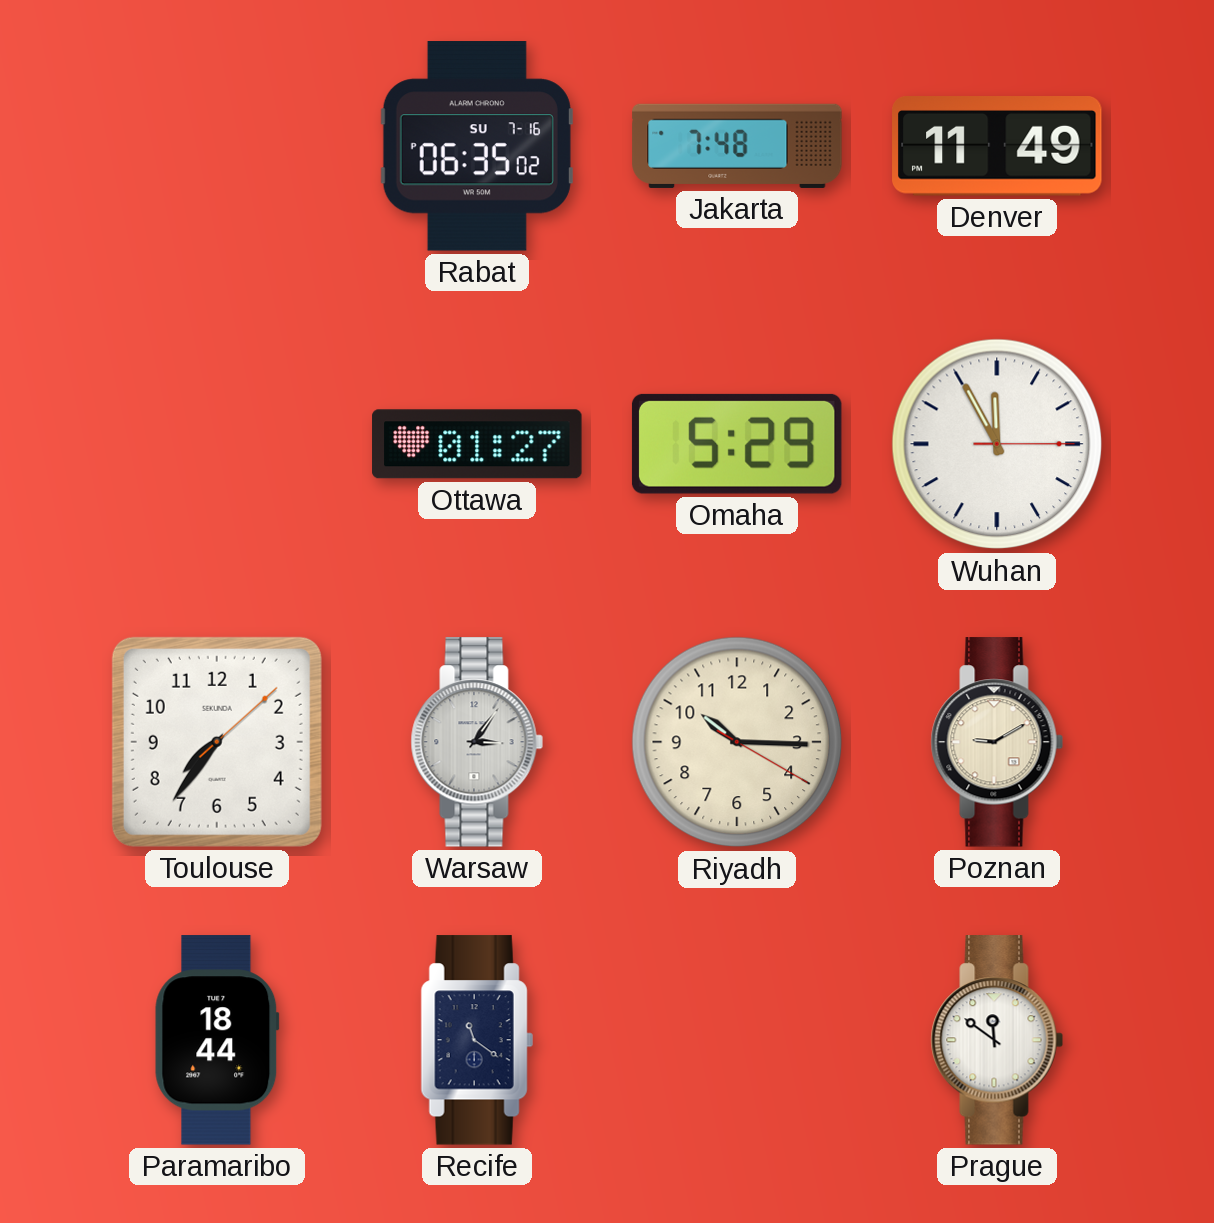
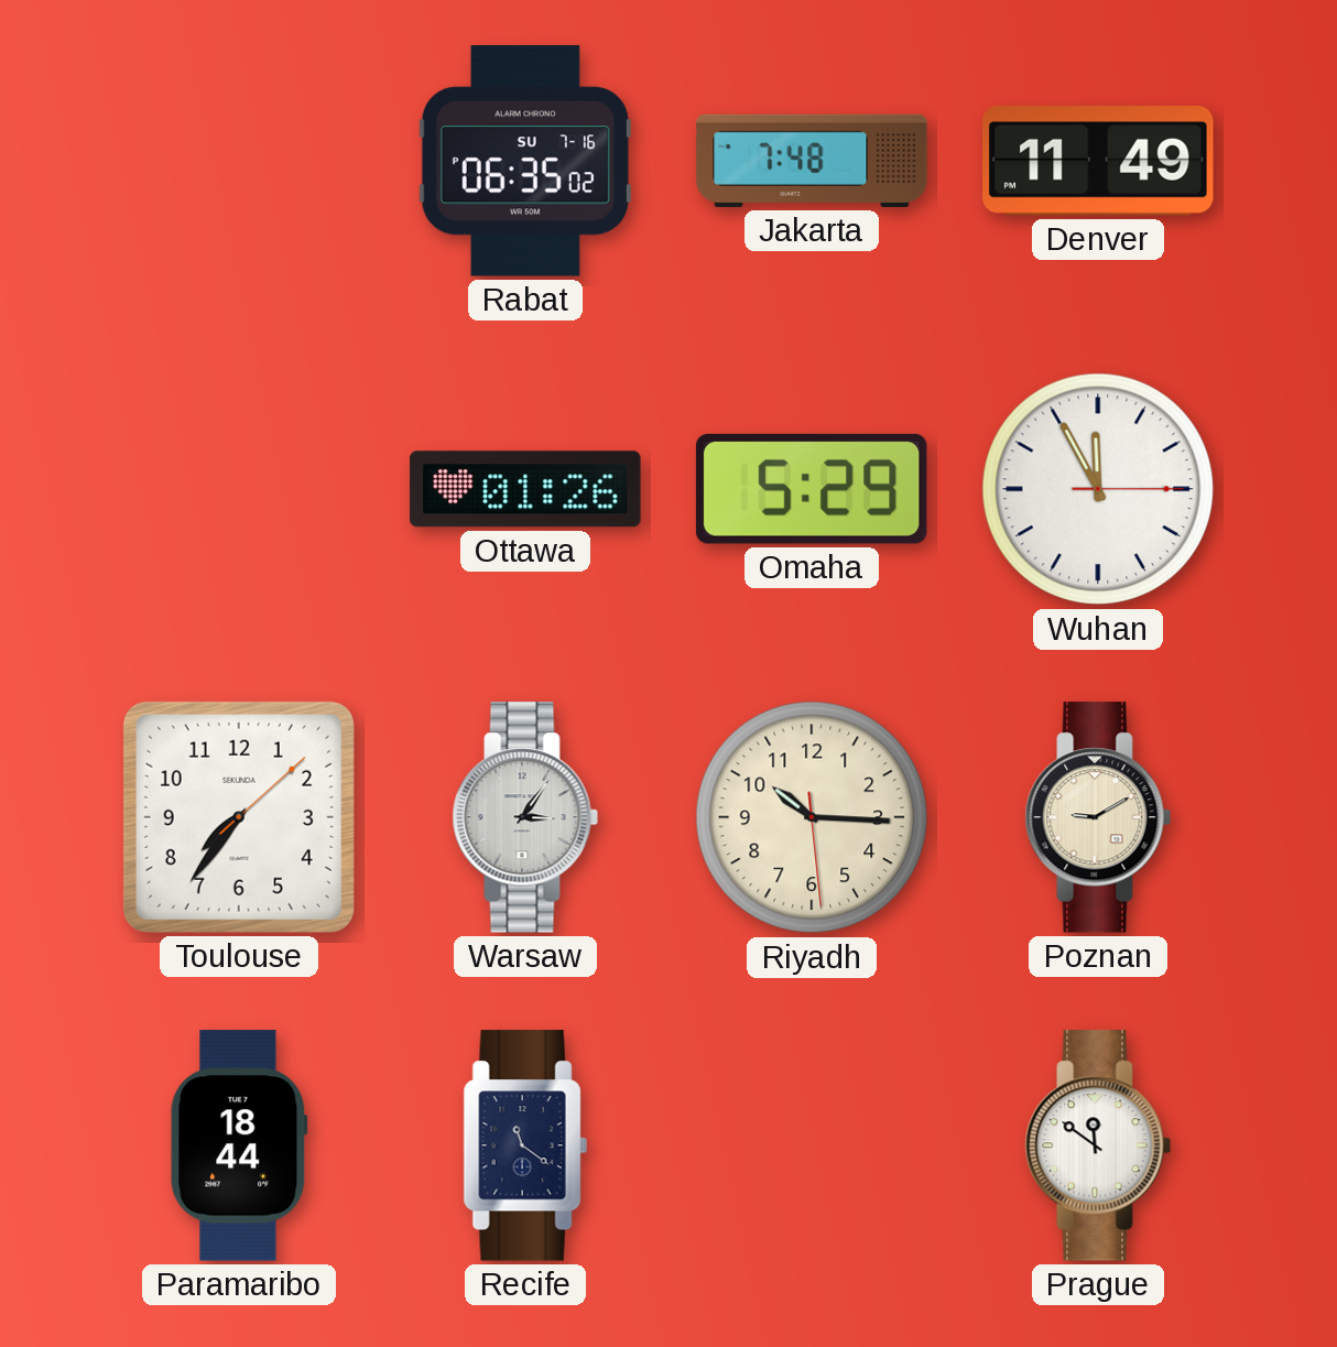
Ottawa: 01:27 -> 01:26 (525, 489)
Riyadh: 10:15:20 -> 10:15:29 (812, 817)
